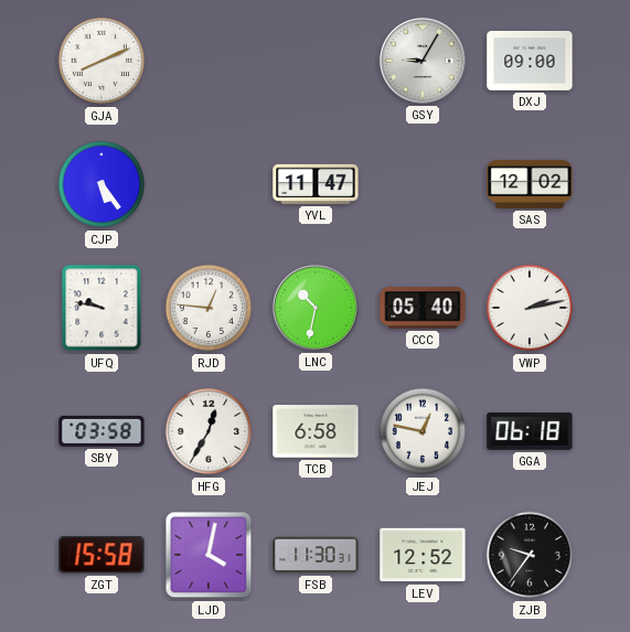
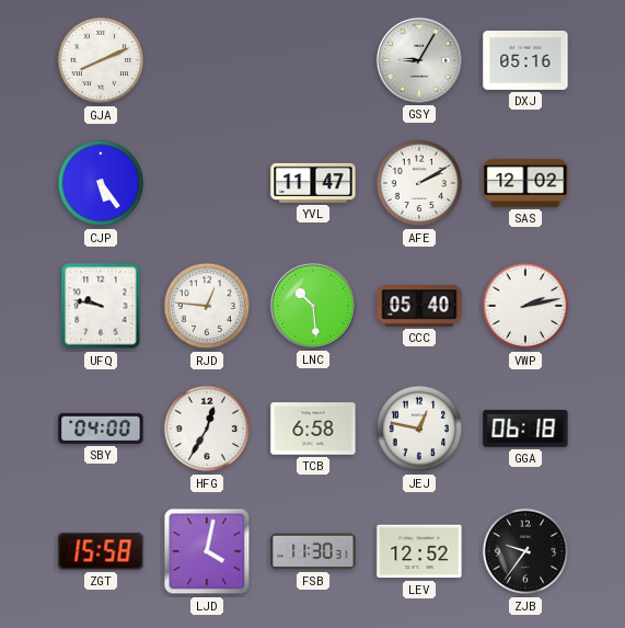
DXJ: 09:00 -> 05:16 (525, 60)
AFE: none -> 2:10 (419, 183)
LNC: 10:32 -> 10:29 (313, 306)
SBY: 03:58 -> 04:00 (101, 429)
